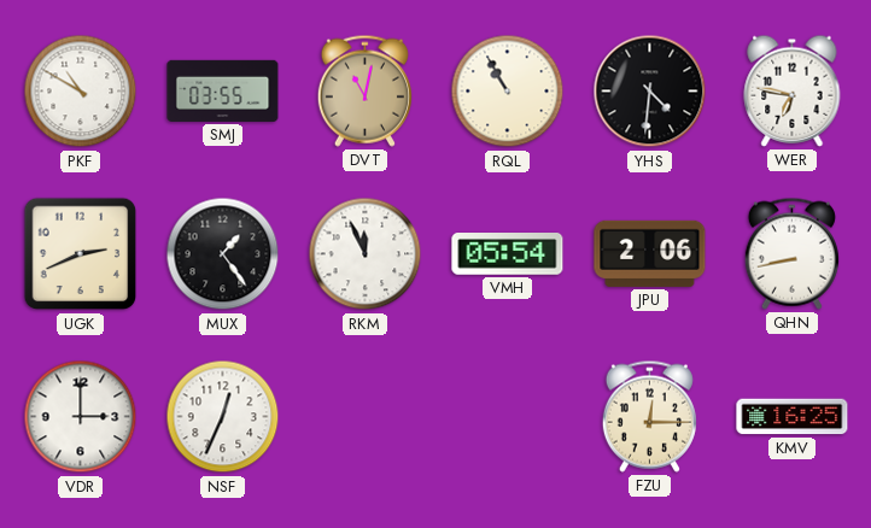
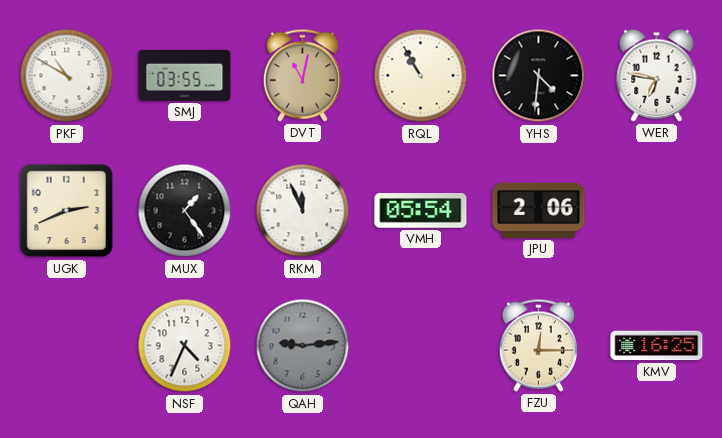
QHN: 8:43 -> none (791, 253)
VDR: 3:00 -> none (81, 417)
NSF: 12:34 -> 4:34 (185, 346)
QAH: none -> 9:14 (303, 346)
